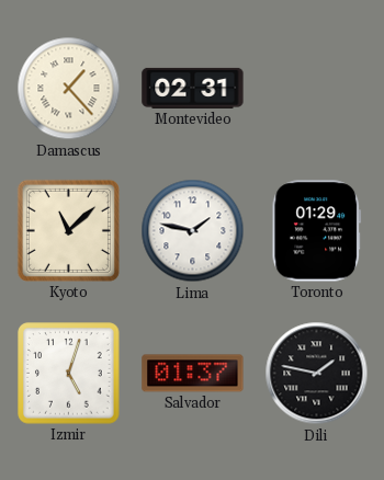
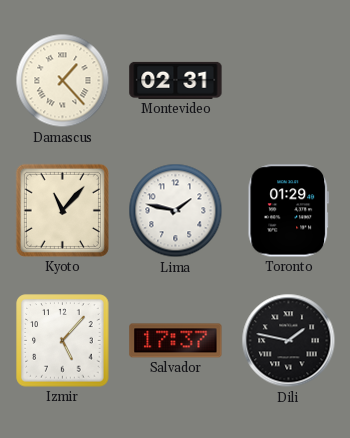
Kyoto: 11:08 -> 11:07 (62, 210)
Izmir: 5:03 -> 5:07 (63, 341)
Salvador: 01:37 -> 17:37 (176, 341)
